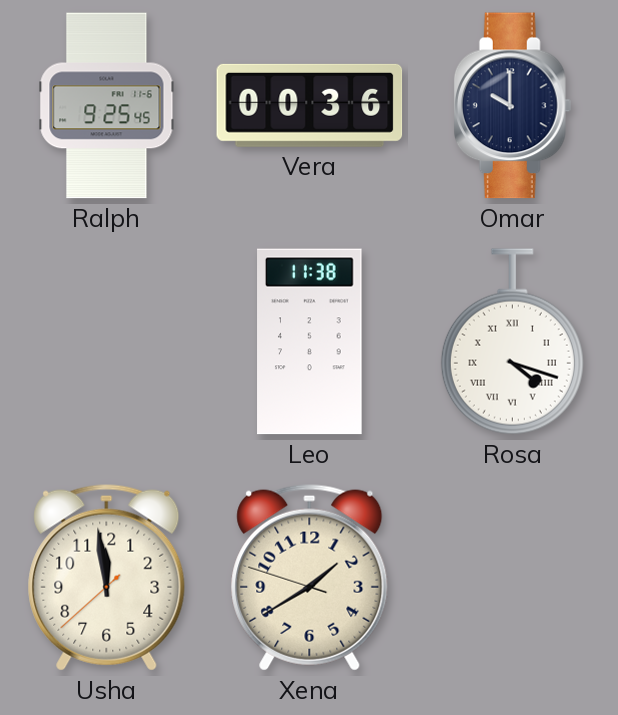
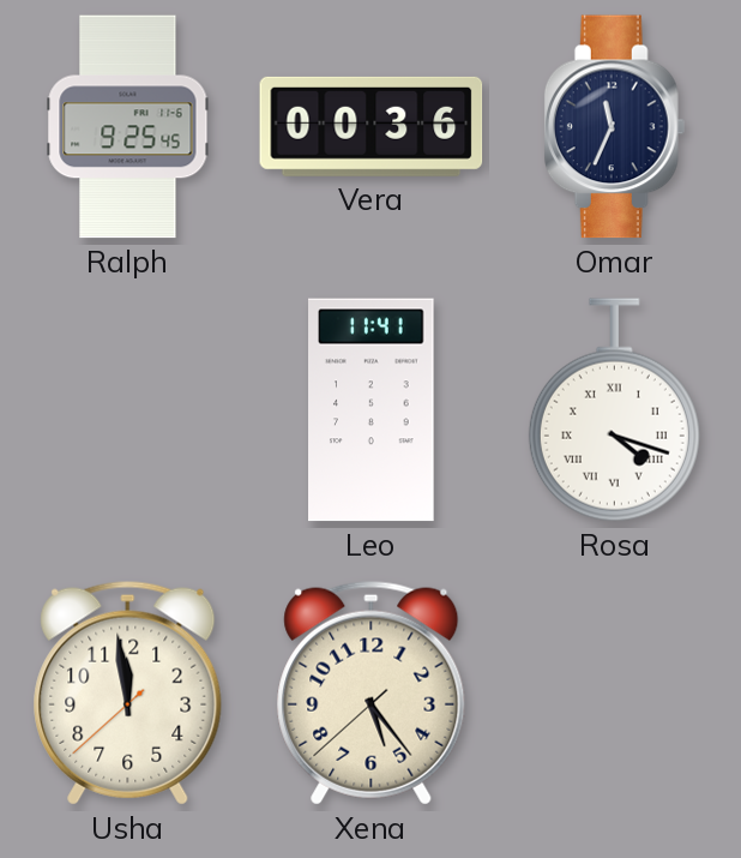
Omar: 10:00 -> 11:34 (615, 127)
Leo: 11:38 -> 11:41 (372, 410)
Xena: 1:39 -> 5:23 (372, 692)
